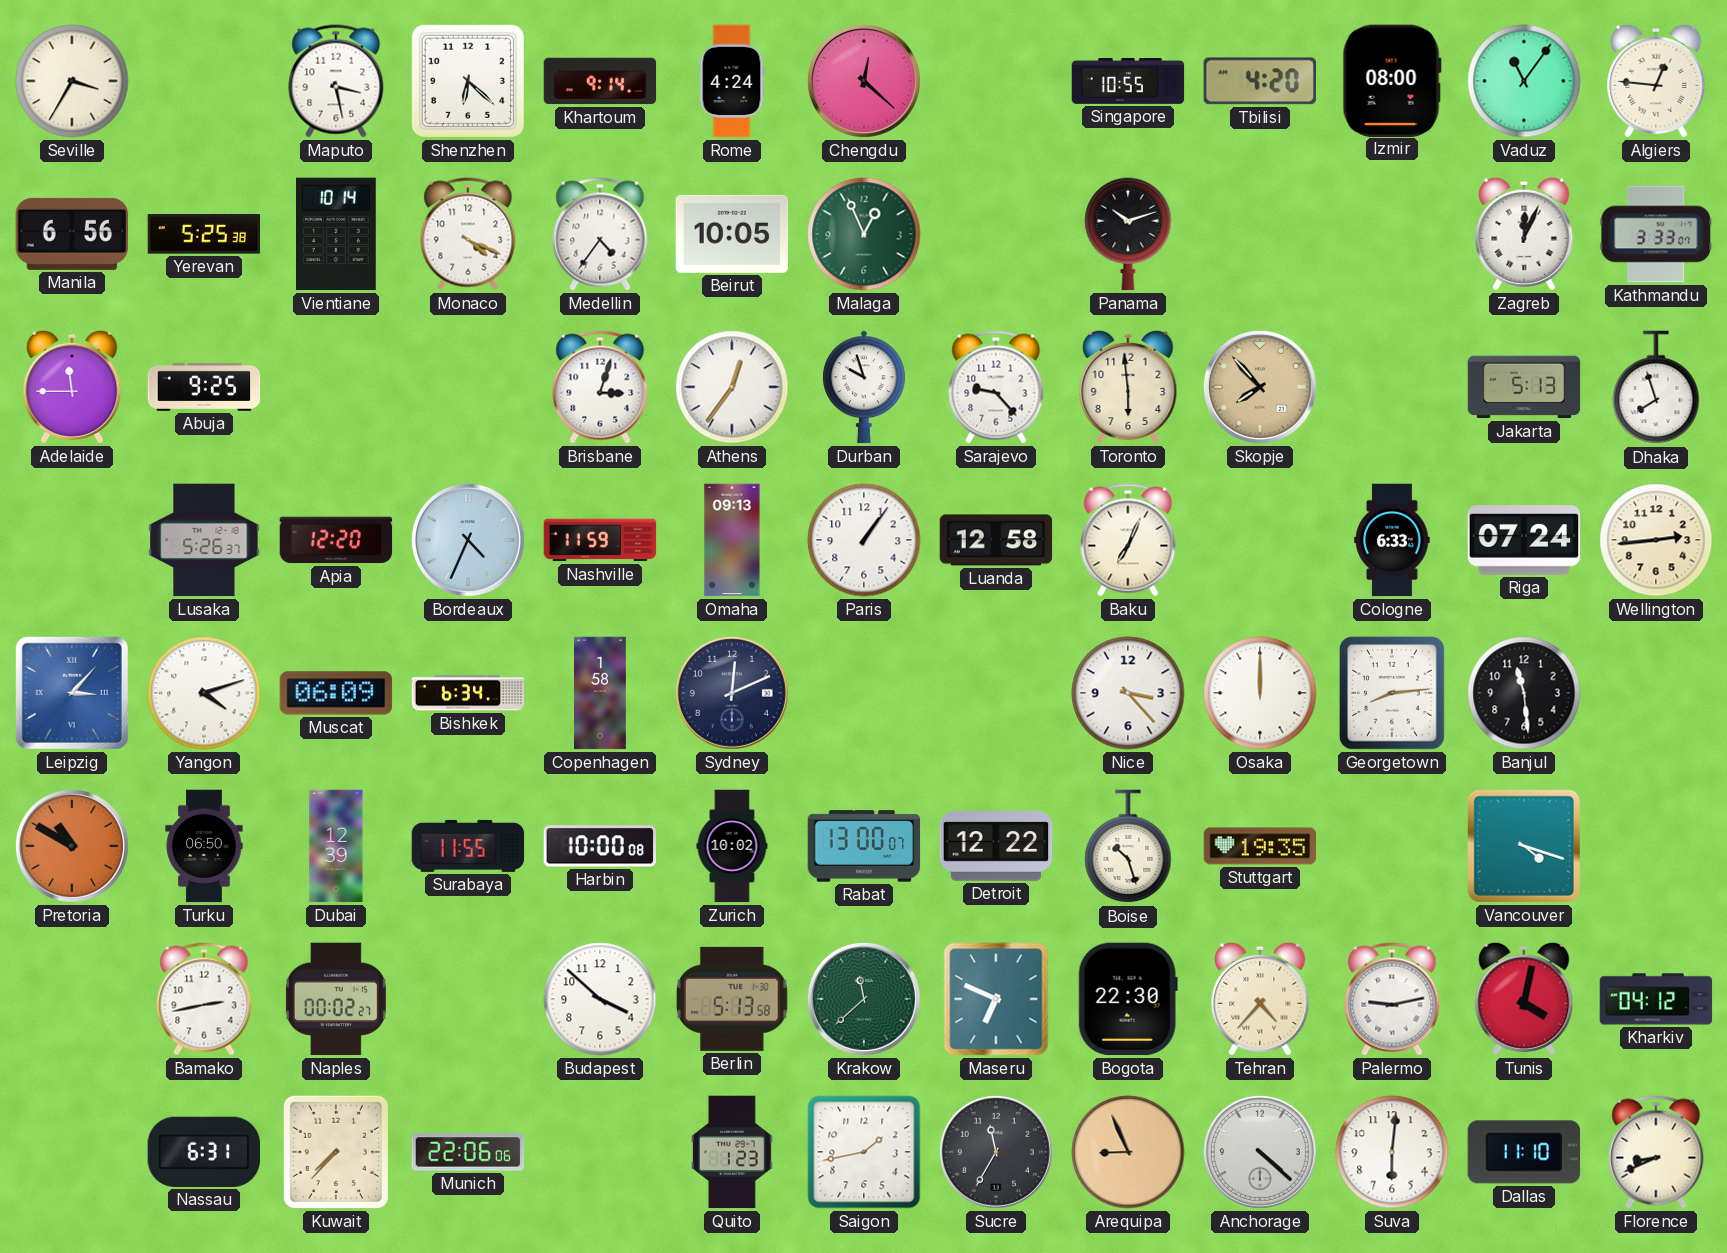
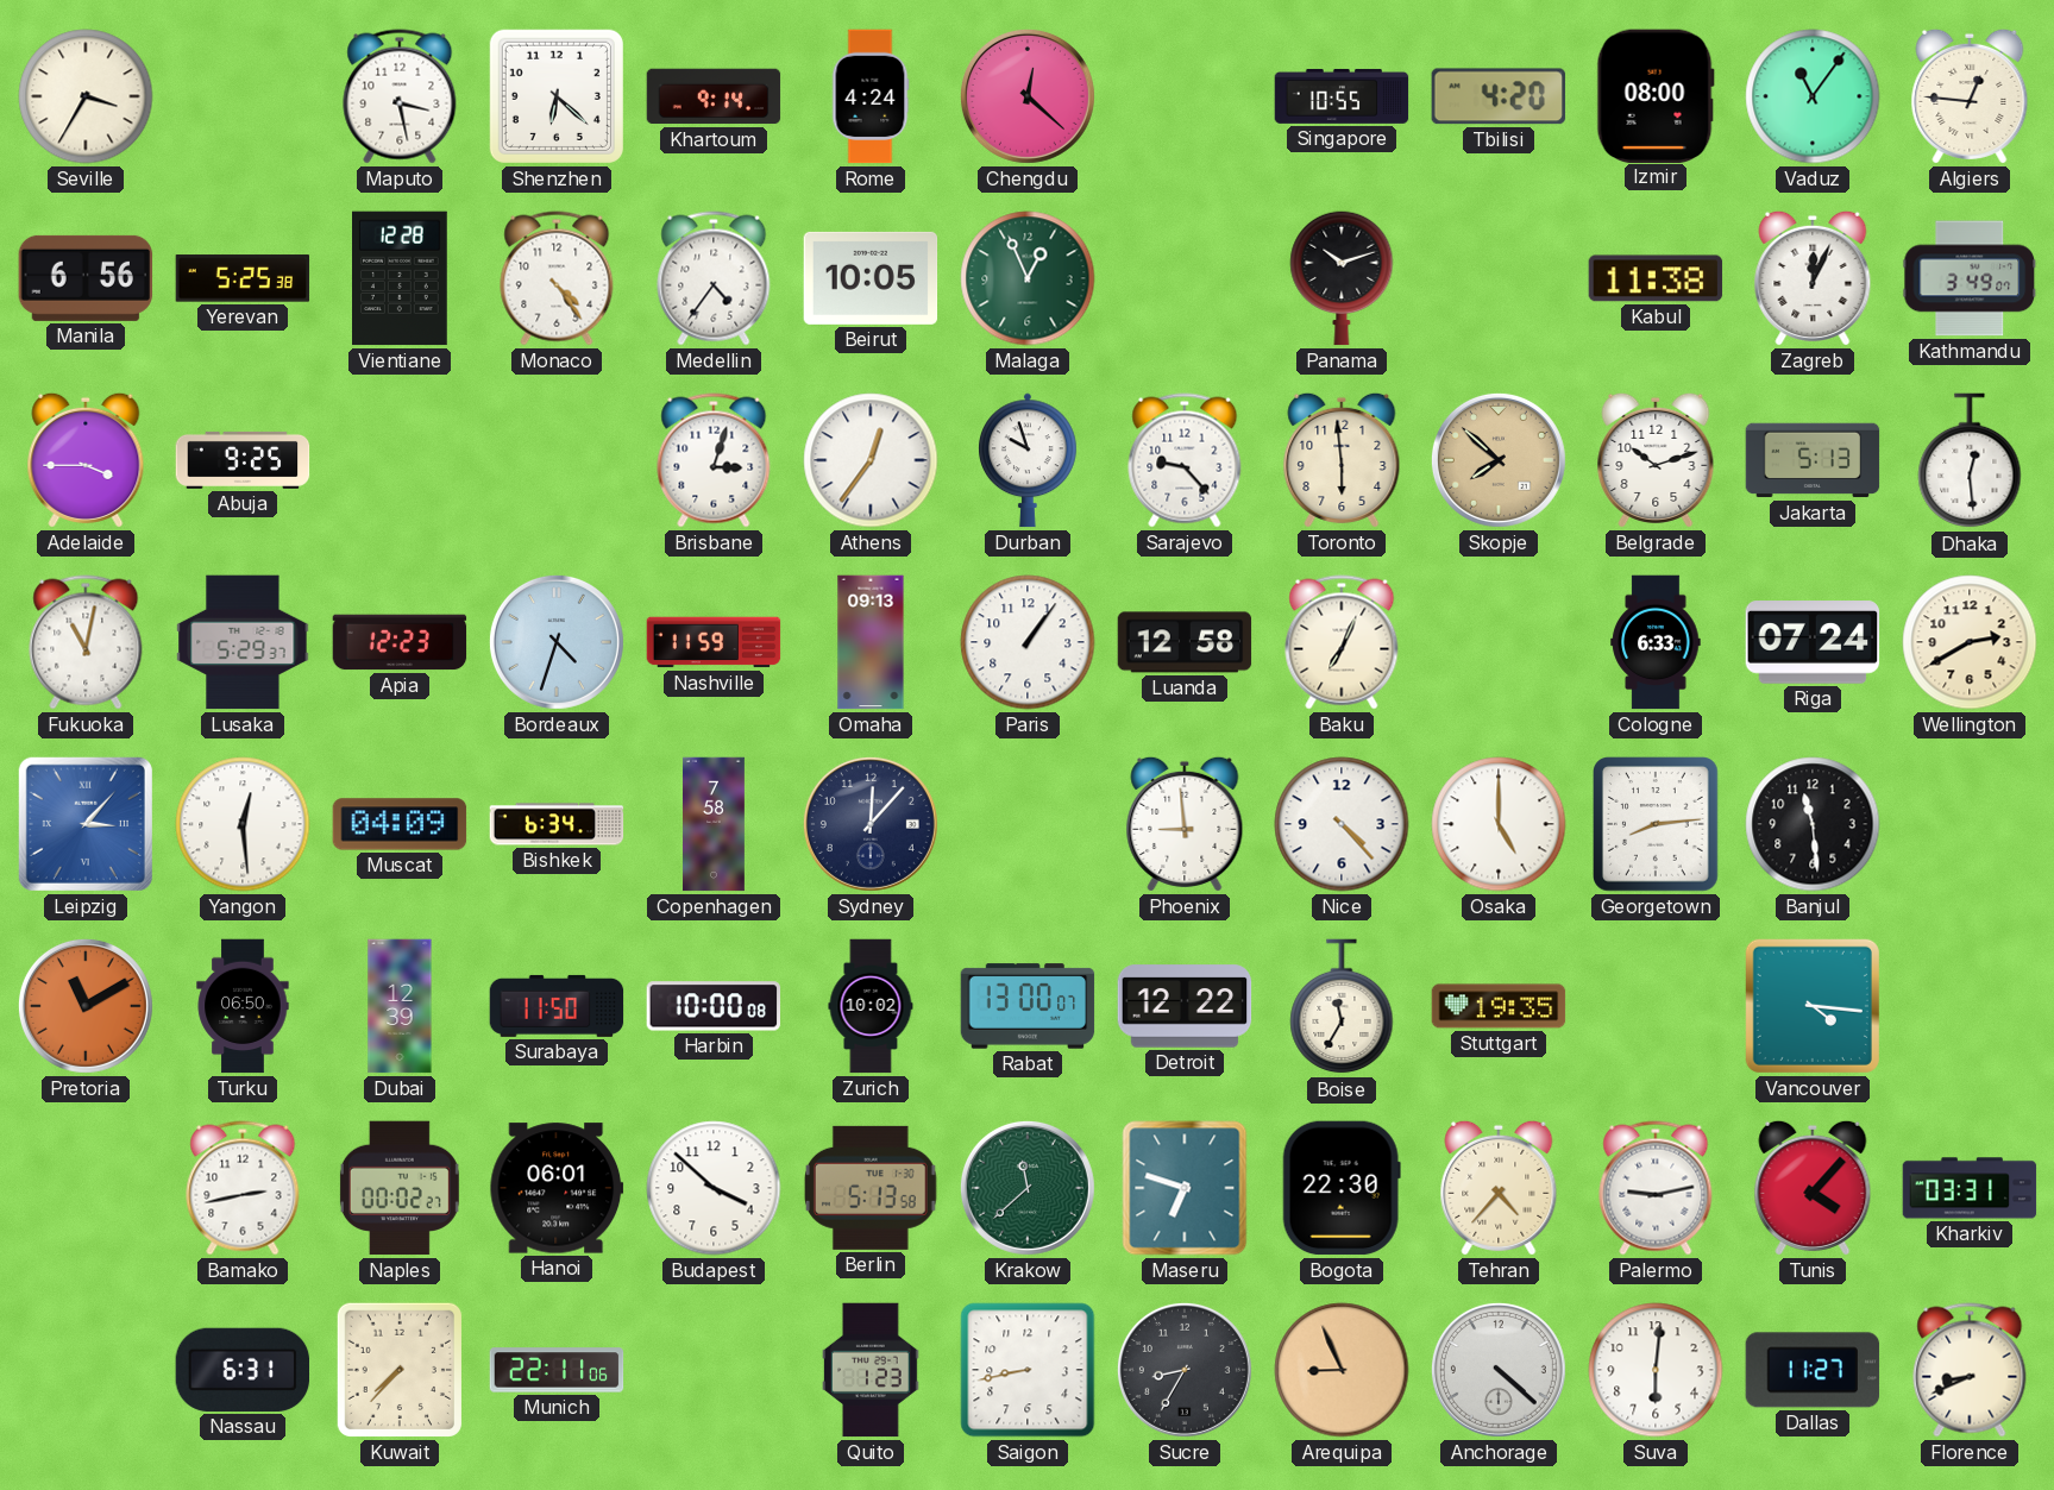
Vientiane: 10:14 -> 12:28 (401, 278)
Monaco: 4:19 -> 4:24 (557, 278)
Kabul: none -> 11:38 (1656, 278)
Kathmandu: 3:33 -> 3:49 (1970, 278)
Adelaide: 11:45 -> 3:45 (86, 460)
Skopje: 7:53 -> 7:52 (1499, 460)
Belgrade: none -> 10:12 (1656, 460)
Dhaka: 7:57 -> 12:29 (1970, 461)
Fukuoka: none -> 11:02 (86, 642)
Lusaka: 5:26 -> 5:29 (243, 642)
Apia: 12:20 -> 12:23 (400, 642)
Bordeaux: 4:34 -> 4:33 (557, 642)
Wellington: 2:44 -> 2:40 (1970, 642)
Yangon: 4:12 -> 12:29 (243, 824)
Muscat: 06:09 -> 04:09 (400, 824)
Copenhagen: 1:58 -> 7:58 (715, 824)
Sydney: 12:11 -> 12:07 (871, 824)
Phoenix: none -> 8:59 (1185, 824)
Nice: 3:23 -> 4:23 (1342, 824)
Osaka: 12:00 -> 5:00 (1499, 824)
Pretoria: 10:50 -> 11:10 (86, 1006)
Surabaya: 11:55 -> 11:50 (557, 1006)
Boise: 10:27 -> 11:35 (1342, 1007)
Vancouver: 4:18 -> 4:16 (1813, 1006)
Hanoi: none -> 06:01 (557, 1188)
Maseru: 6:49 -> 6:48 (1185, 1188)
Tunis: 4:02 -> 4:07 (1813, 1188)
Kharkiv: 04:12 -> 03:31 (1970, 1188)
Munich: 22:06 -> 22:11 (557, 1370)
Saigon: 1:43 -> 8:43 (1028, 1370)
Sucre: 11:35 -> 8:35 (1185, 1370)
Dallas: 11:10 -> 11:27 (1813, 1370)
